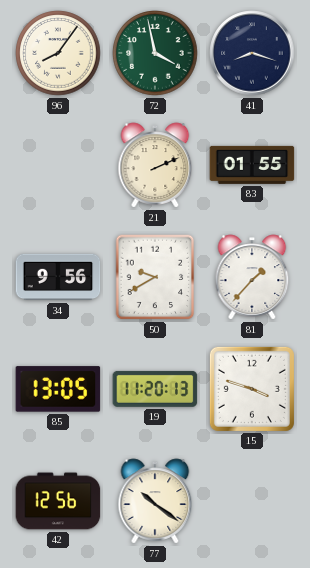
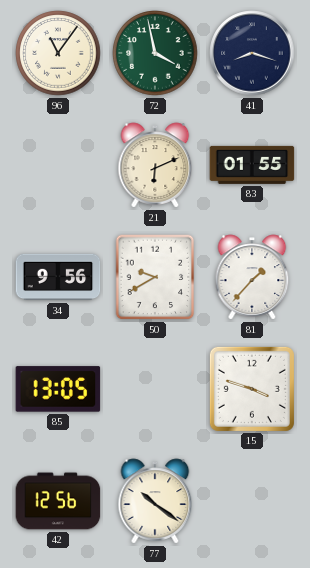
96: 8:06 -> 11:06 (58, 53)
21: 2:11 -> 6:11 (155, 165)
19: 11:20 -> none (155, 389)
